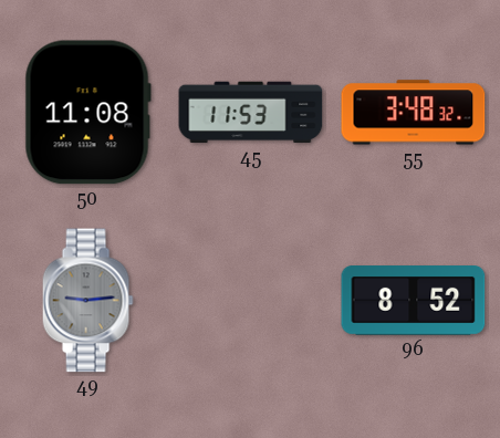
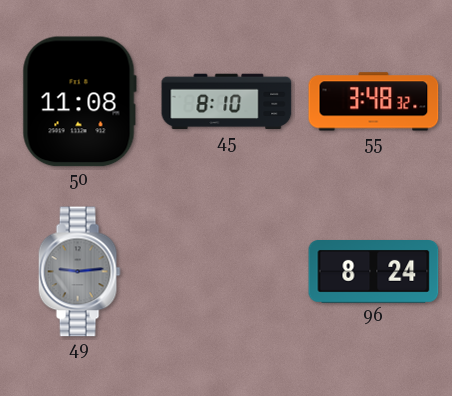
45: 11:53 -> 8:10 (227, 102)
96: 8:52 -> 8:24 (374, 272)
